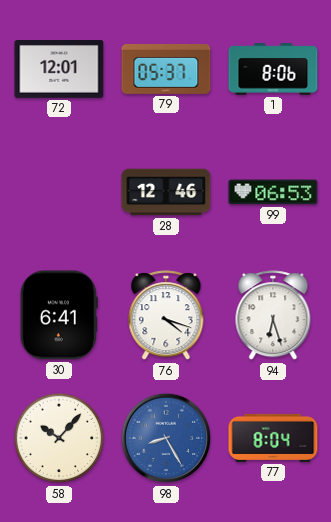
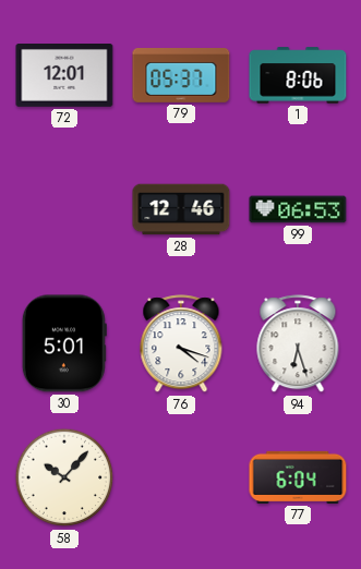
30: 6:41 -> 5:01 (64, 343)
98: 8:25 -> none (166, 438)
77: 8:04 -> 6:04 (298, 477)
